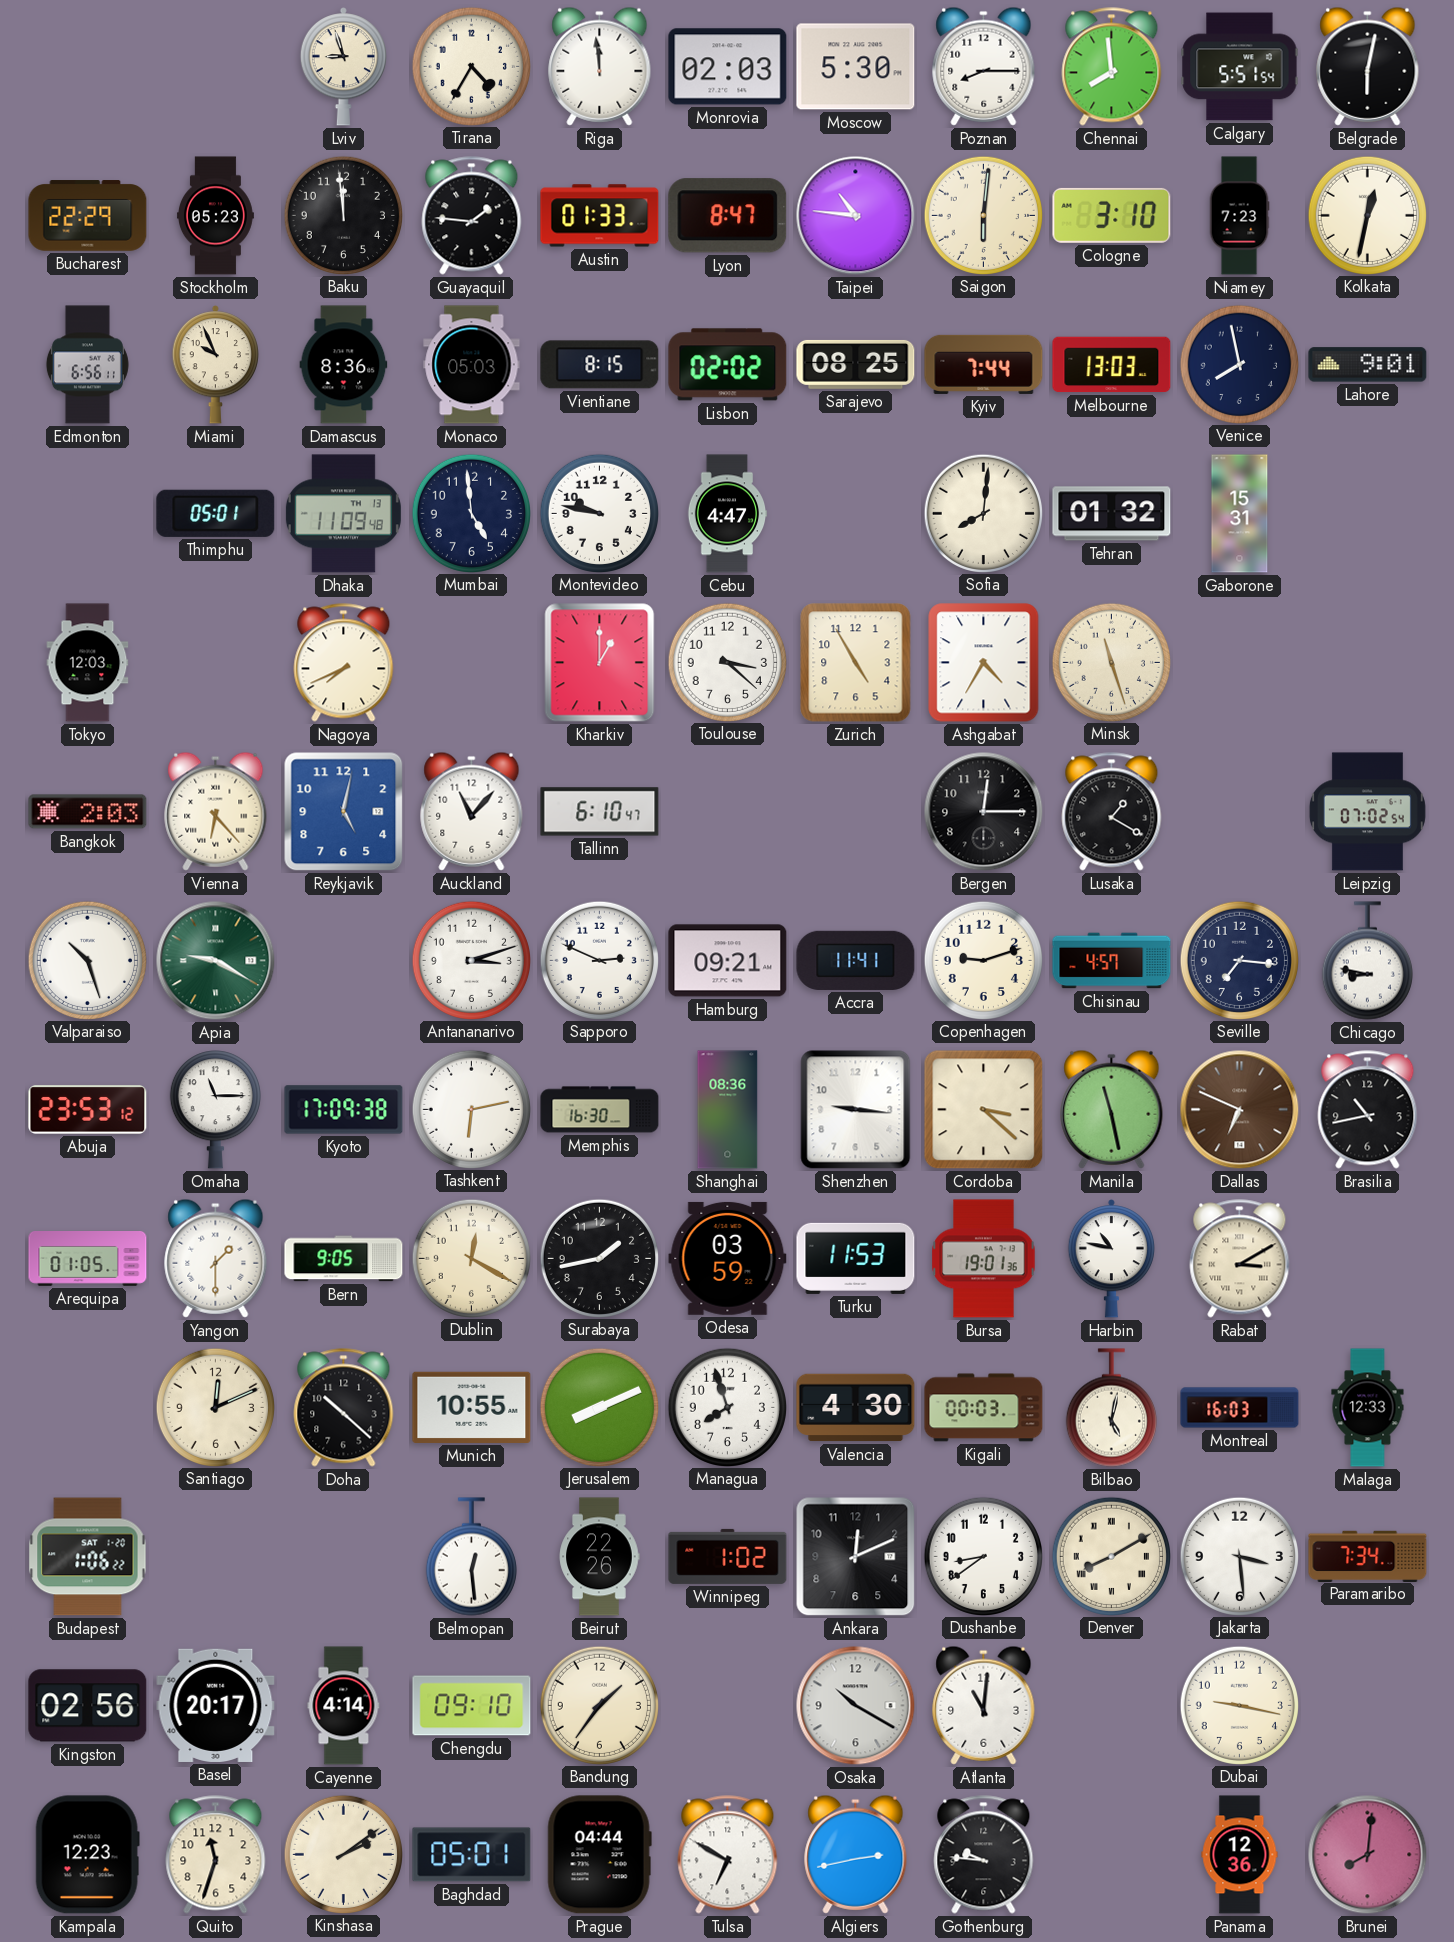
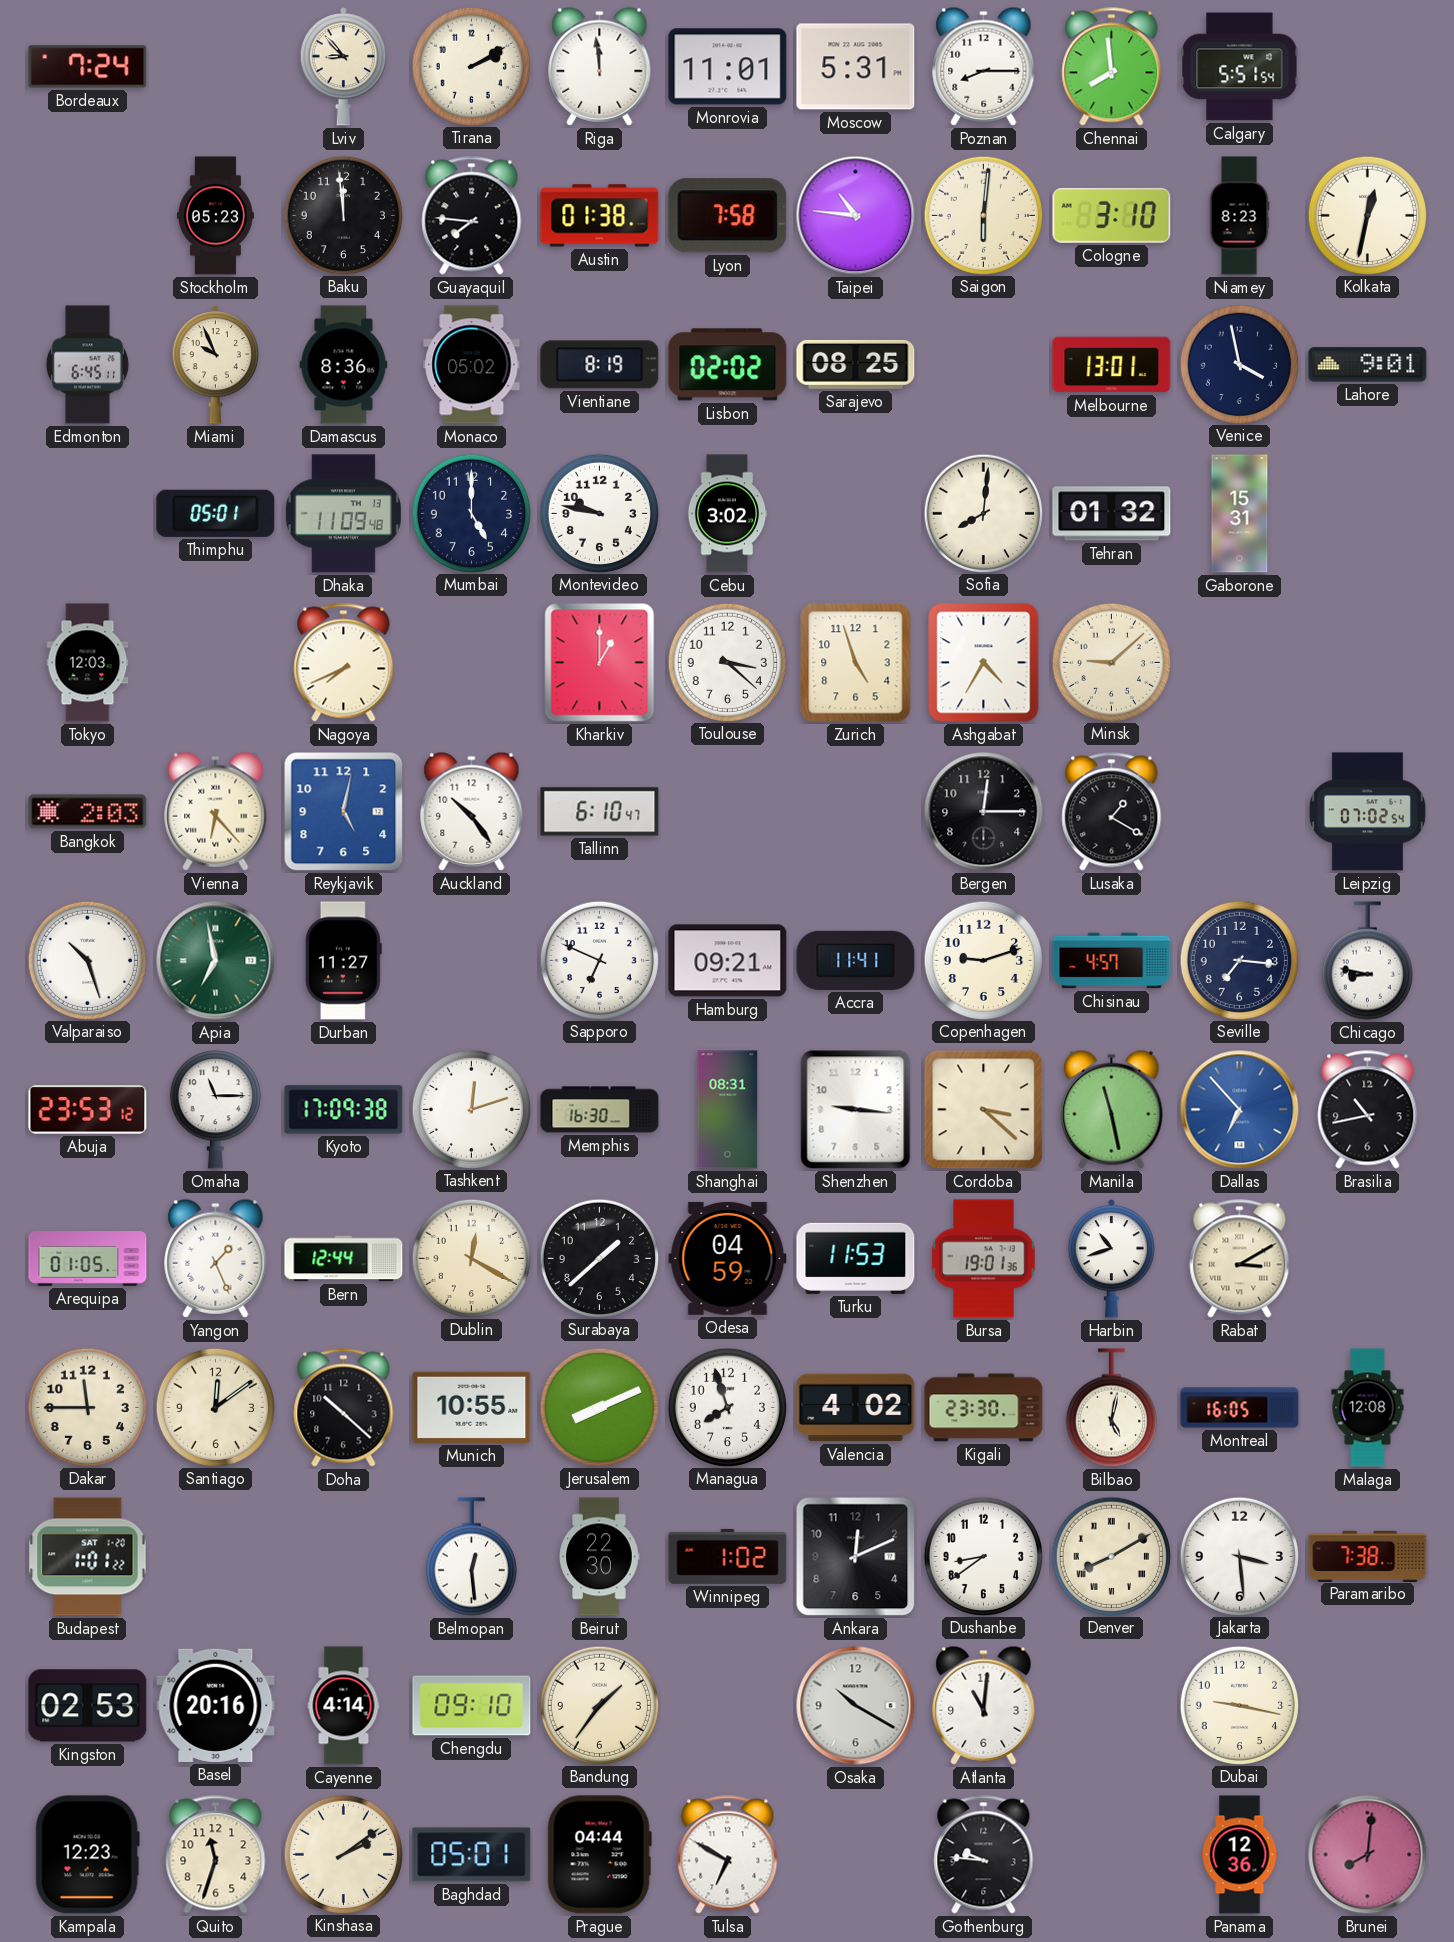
Bordeaux: none -> 7:24 (88, 67)
Lviv: 8:57 -> 8:53 (343, 67)
Tirana: 4:35 -> 2:10 (471, 66)
Monrovia: 02:03 -> 11:01 (728, 67)
Moscow: 5:30 -> 5:31 (856, 67)
Belgrade: 6:02 -> none (1368, 66)
Bucharest: 22:29 -> none (88, 216)
Guayaquil: 1:46 -> 7:46 (472, 216)
Austin: 01:33 -> 01:38 (600, 216)
Lyon: 8:47 -> 7:58 (728, 216)
Niamey: 7:23 -> 8:23 (1239, 216)
Edmonton: 6:56 -> 6:45 (87, 365)
Monaco: 05:03 -> 05:02 (472, 365)
Vientiane: 8:15 -> 8:19 (600, 365)
Kyiv: 7:44 -> none (984, 364)
Melbourne: 13:03 -> 13:01 (1112, 365)
Venice: 7:58 -> 3:58 (1239, 364)
Mumbai: 4:59 -> 5:00 (471, 513)
Cebu: 4:47 -> 3:02 (727, 514)
Zurich: 4:55 -> 4:57 (856, 663)
Minsk: 11:27 -> 9:08 (1111, 662)
Auckland: 11:07 -> 10:24 (472, 811)
Apia: 9:20 -> 6:58 (216, 961)
Durban: none -> 11:27 (343, 961)
Antananarivo: 3:12 -> none (471, 960)
Sapporo: 2:49 -> 6:49 (599, 960)
Tashkent: 6:13 -> 12:12 (471, 1109)
Shanghai: 08:36 -> 08:31 (728, 1110)
Dallas: 6:49 -> 6:53 (1240, 1110)
Dallas dial: brown -> blue (1240, 1110)
Yangon: 1:30 -> 1:26 (216, 1258)
Bern: 9:05 -> 12:44 (344, 1259)
Surabaya: 1:43 -> 1:38 (599, 1258)
Odesa: 03:59 -> 04:59 (728, 1258)
Harbin: 10:47 -> 10:42 (1111, 1259)
Dakar: none -> 11:45 (87, 1407)
Santiago: 12:11 -> 12:09 (215, 1407)
Valencia: 4:30 -> 4:02 (856, 1408)
Kigali: 00:03 -> 23:30 (984, 1408)
Montreal: 16:03 -> 16:05 (1240, 1408)
Malaga: 12:33 -> 12:08 (1368, 1408)
Budapest: 1:06 -> 1:01 (88, 1557)
Beirut: 22:26 -> 22:30 (599, 1557)
Paramaribo: 7:34 -> 7:38 (1368, 1556)
Kingston: 02:56 -> 02:53 (88, 1706)
Basel: 20:17 -> 20:16 (216, 1705)
Algiers: 2:43 -> none (856, 1854)
